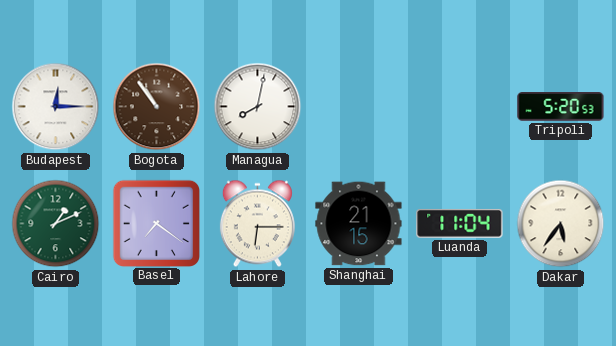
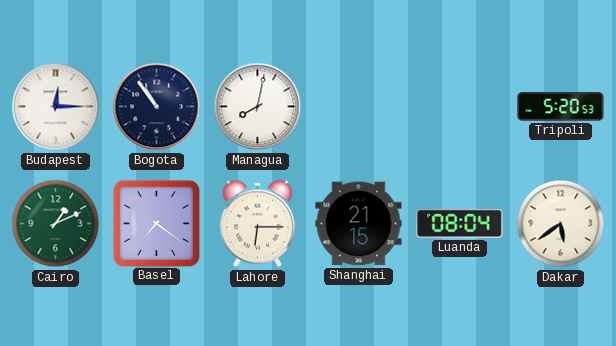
Bogota dial: brown -> navy (157, 107)
Luanda: 11:04 -> 08:04 (460, 224)
Dakar: 5:36 -> 5:39 (561, 224)
